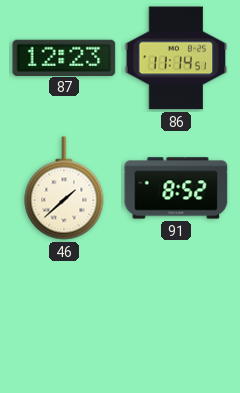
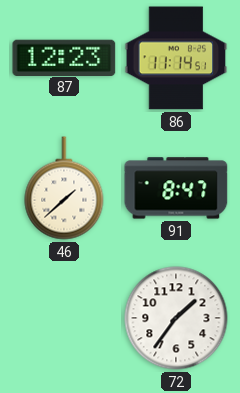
91: 8:52 -> 8:47 (176, 188)
72: none -> 1:36 (176, 318)
